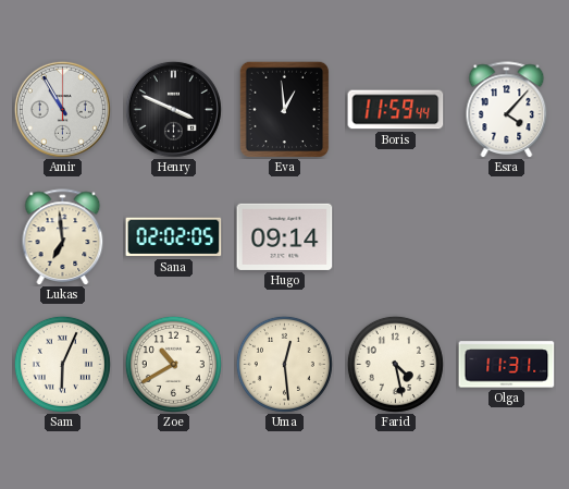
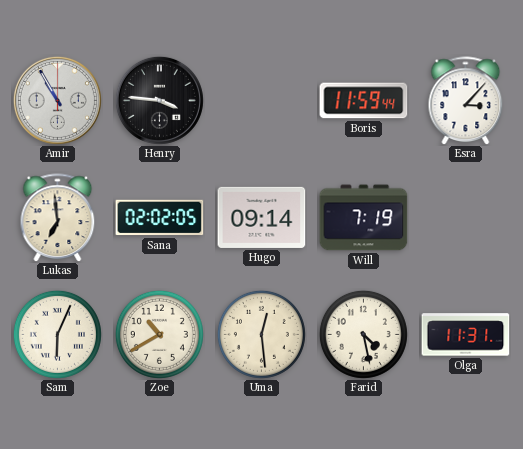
Henry: 3:49 -> 3:46 (159, 100)
Eva: 12:59 -> none (284, 109)
Esra: 4:07 -> 3:07 (466, 100)
Will: none -> 7:19 (364, 218)
